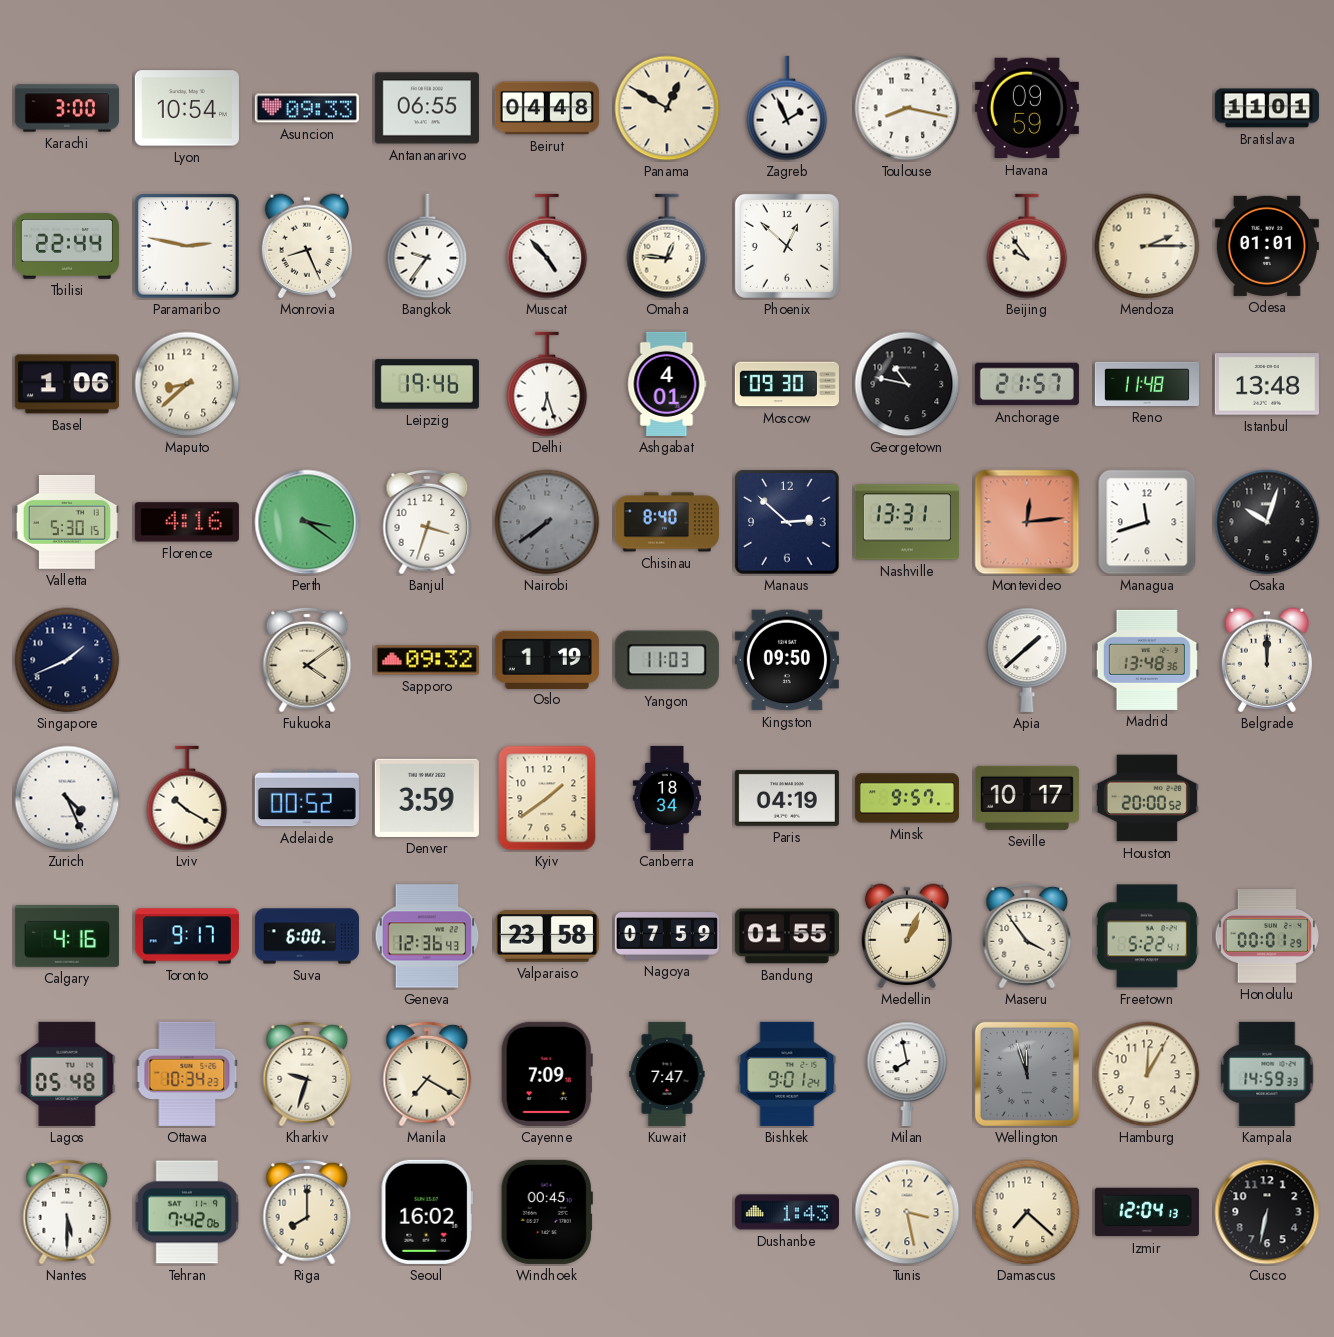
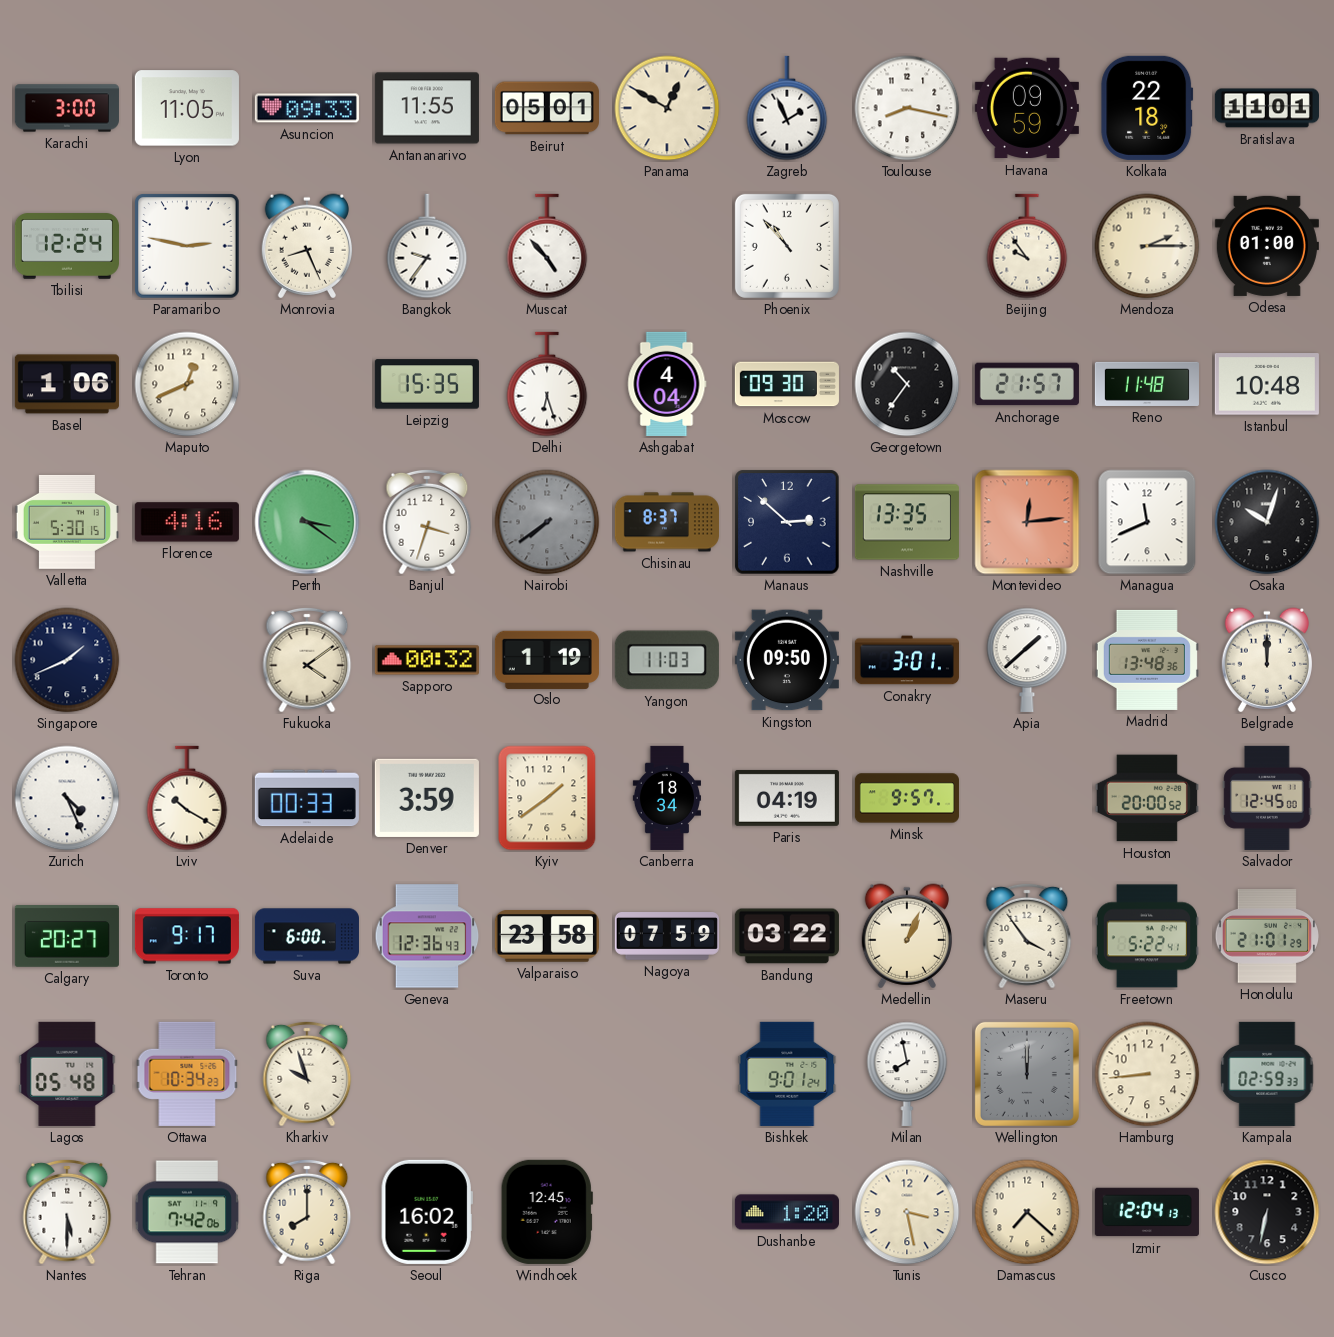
Lyon: 10:54 -> 11:05 (187, 108)
Antananarivo: 06:55 -> 11:55 (427, 108)
Beirut: 04:48 -> 05:01 (547, 108)
Kolkata: none -> 22:18 (1147, 108)
Tbilisi: 22:44 -> 12:24 (67, 246)
Omaha: 12:46 -> none (667, 246)
Phoenix: 12:52 -> 10:53 (787, 246)
Odesa: 01:01 -> 01:00 (1267, 246)
Maputo: 8:38 -> 12:41 (187, 384)
Leipzig: 19:46 -> 15:35 (427, 384)
Ashgabat: 4:01 -> 4:04 (667, 384)
Georgetown: 10:47 -> 10:36 (907, 384)
Istanbul: 13:48 -> 10:48 (1267, 384)
Chisinau: 8:40 -> 8:37 (667, 522)
Nashville: 13:31 -> 13:35 (907, 522)
Managua: 11:42 -> 11:41 (1147, 522)
Sapporo: 09:32 -> 00:32 (427, 660)
Conakry: none -> 3:01 (907, 660)
Adelaide: 00:52 -> 00:33 (307, 798)
Seville: 10:17 -> none (1027, 798)
Salvador: none -> 12:45 (1267, 798)
Calgary: 4:16 -> 20:27 (67, 937)
Bandung: 01:55 -> 03:22 (787, 936)
Honolulu: 00:01 -> 21:01 (1266, 936)
Kharkiv: 9:33 -> 9:57 (307, 1074)
Manila: 7:20 -> none (427, 1074)
Cayenne: 7:09 -> none (547, 1074)
Kuwait: 7:47 -> none (667, 1074)
Wellington: 11:57 -> 12:00 (1027, 1074)
Hamburg: 12:05 -> 8:44 (1147, 1074)
Kampala: 14:59 -> 02:59 (1267, 1074)
Windhoek: 00:45 -> 12:45 (547, 1212)
Dushanbe: 1:43 -> 1:20 (787, 1212)
